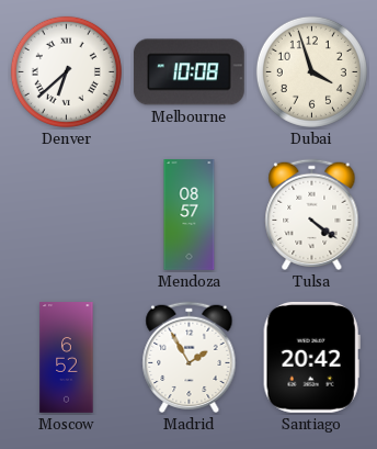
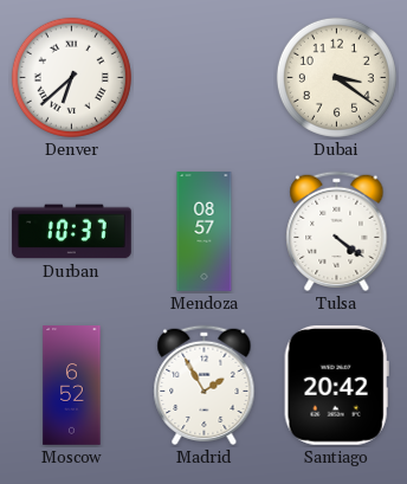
Melbourne: 10:08 -> none (188, 72)
Dubai: 3:57 -> 3:21 (336, 77)
Durban: none -> 10:37 (72, 232)
